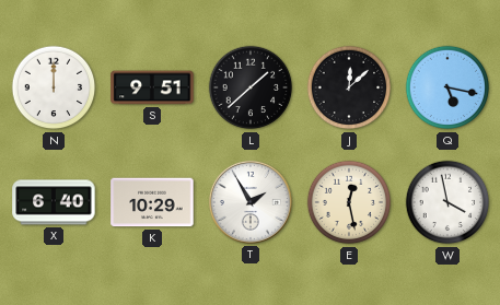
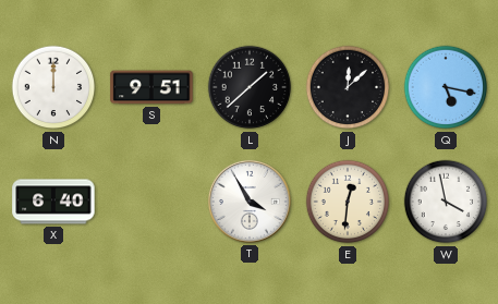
K: 10:29 -> none (152, 202)
T: 1:55 -> 3:55 (250, 202)
E: 12:28 -> 12:31 (348, 202)
